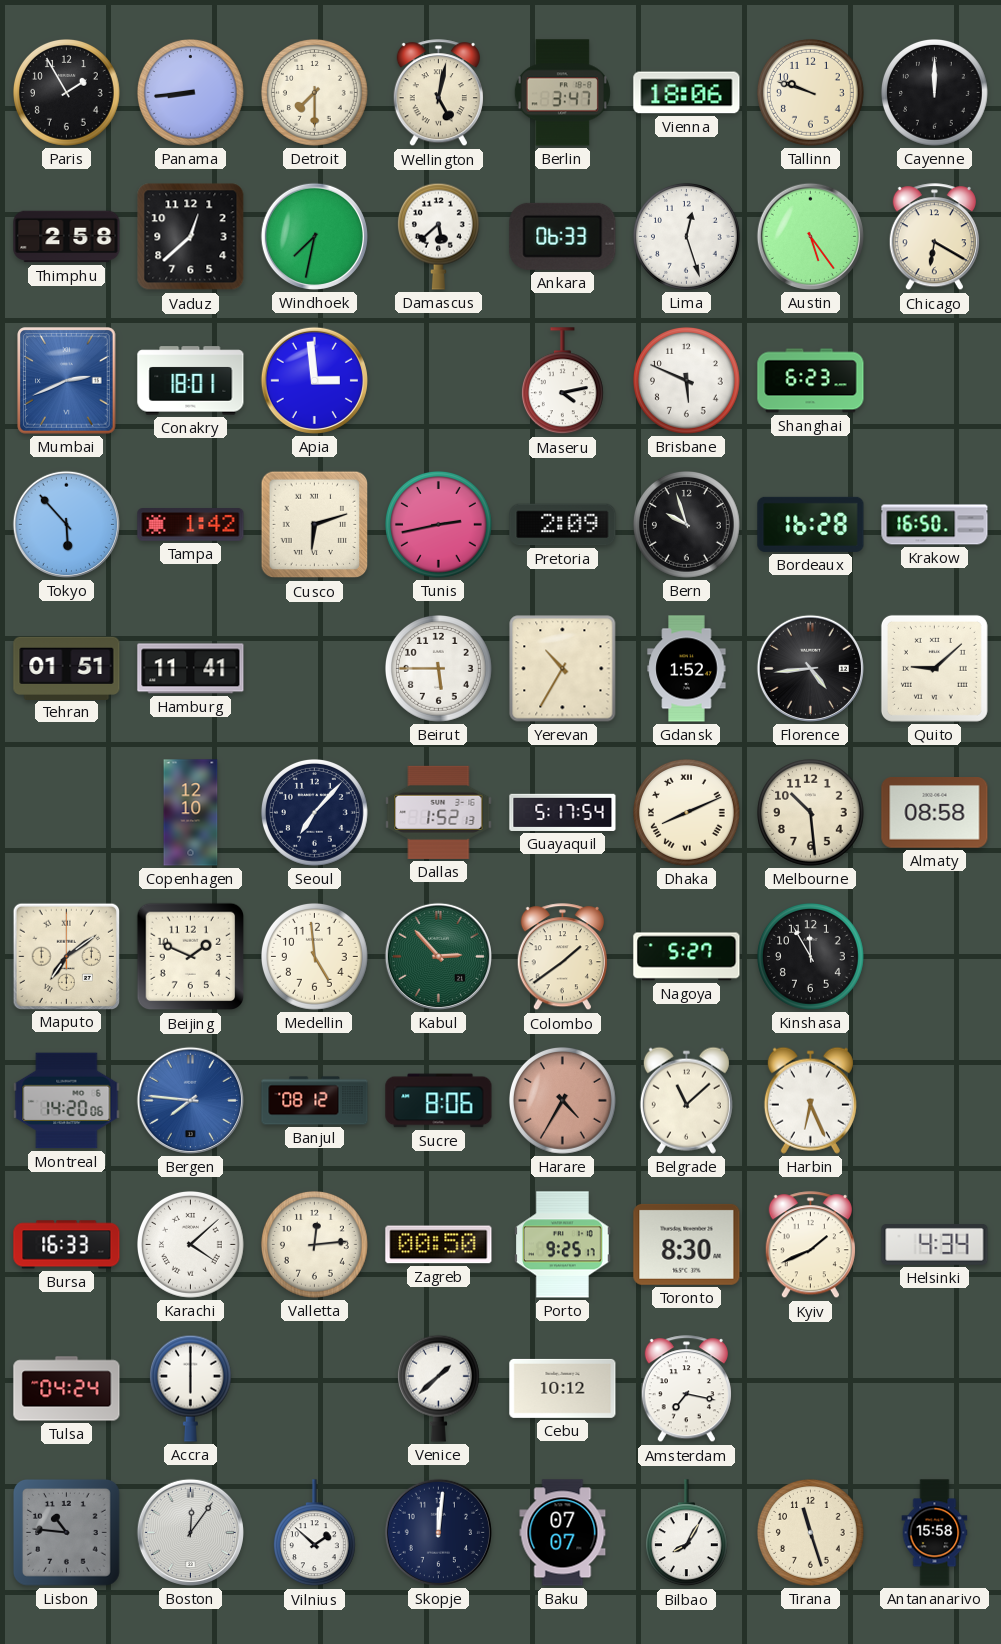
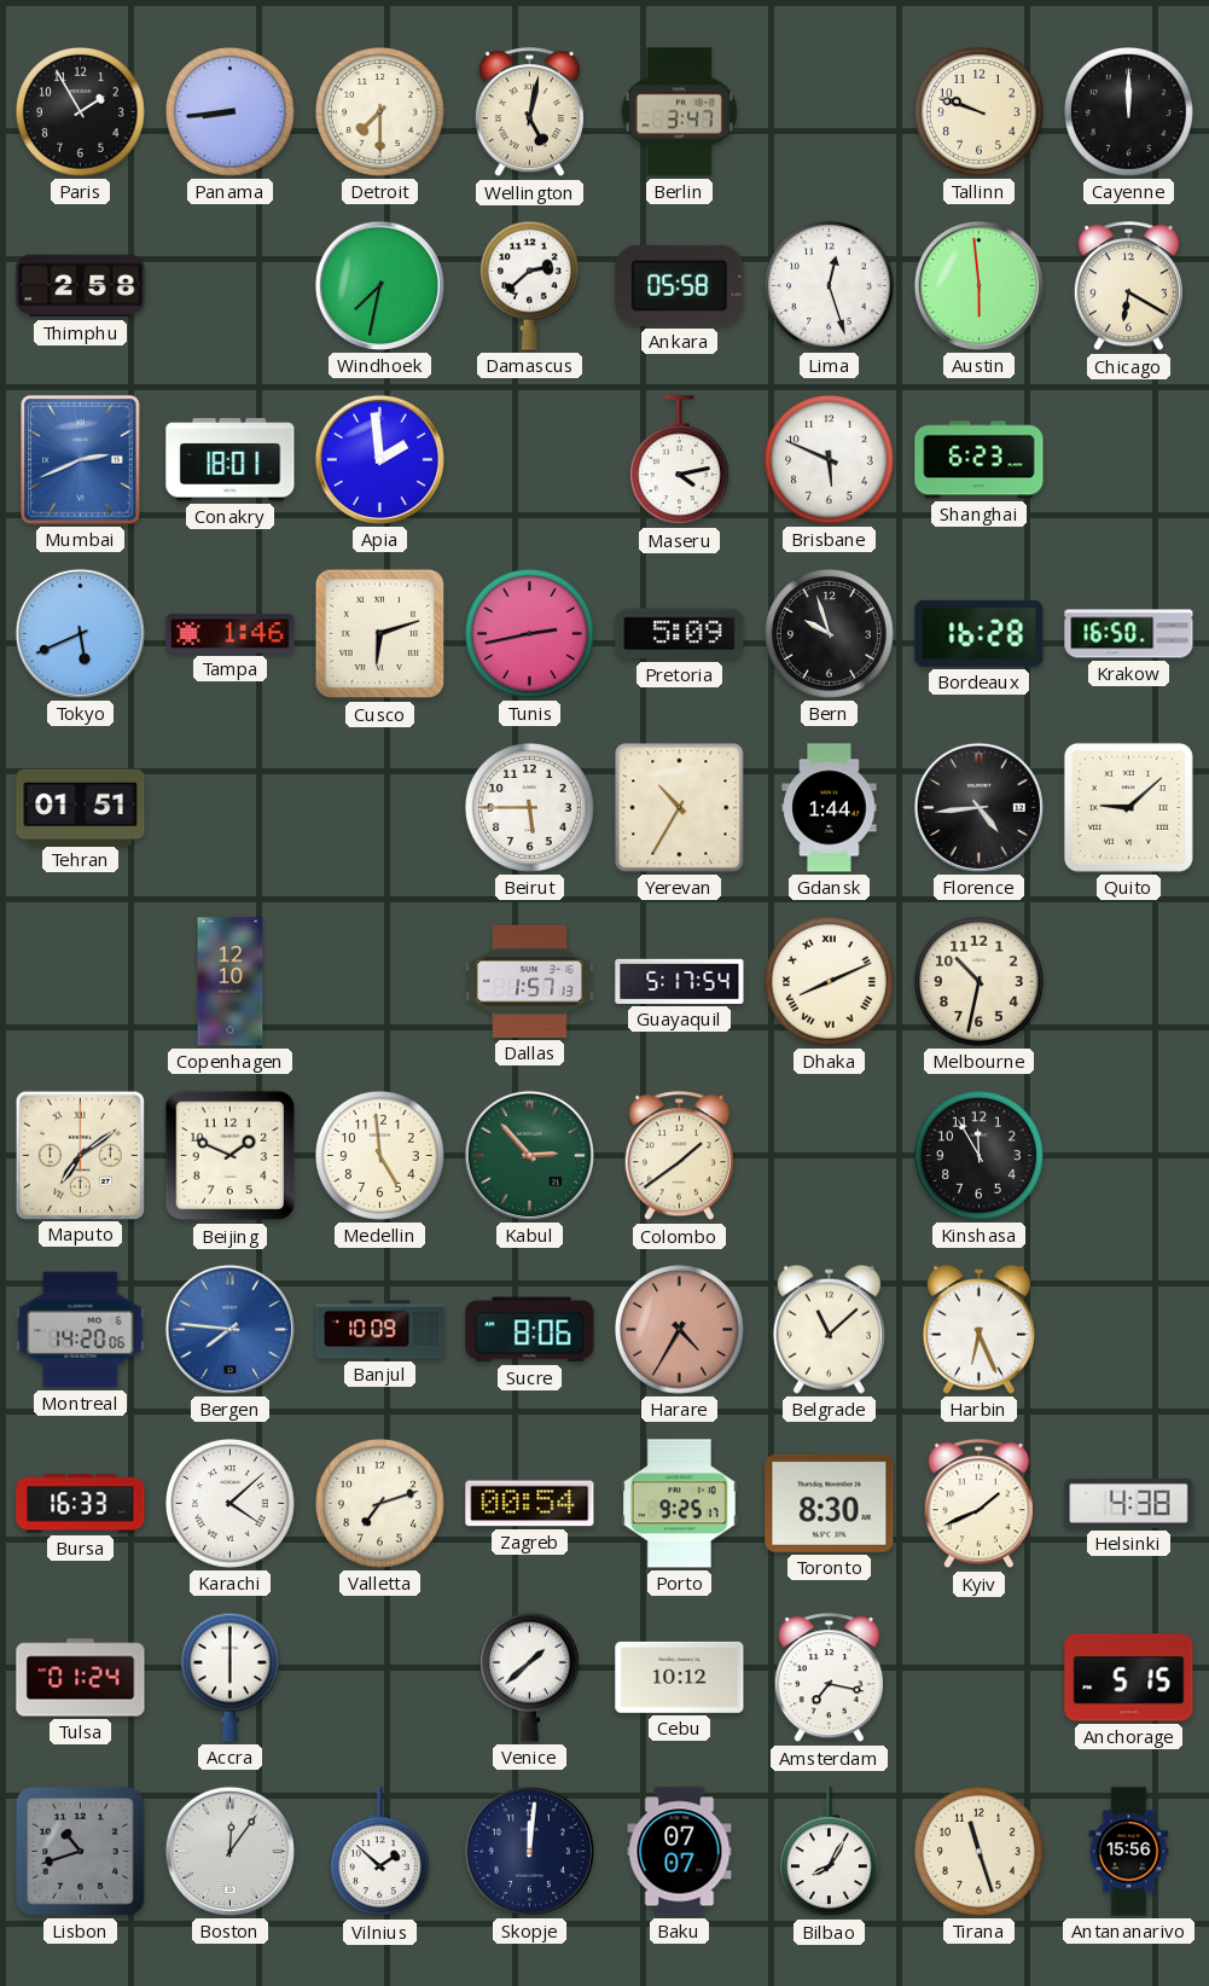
Vienna: 18:06 -> none (687, 93)
Vaduz: 12:38 -> none (191, 237)
Damascus: 5:38 -> 2:38 (529, 285)
Ankara: 06:33 -> 05:58 (680, 285)
Austin: 5:24 -> 5:59 (978, 285)
Apia: 2:59 -> 1:59 (379, 459)
Tokyo: 5:53 -> 5:41 (80, 633)
Tampa: 1:42 -> 1:46 (231, 634)
Pretoria: 2:09 -> 5:09 (680, 634)
Hamburg: 11:41 -> none (191, 669)
Gdansk: 1:52 -> 1:44 (830, 808)
Seoul: 7:07 -> none (315, 813)
Dallas: 1:52 -> 1:57 (530, 981)
Melbourne: 10:29 -> 10:32 (980, 982)
Almaty: 08:58 -> none (935, 813)
Nagoya: 5:27 -> none (687, 957)
Banjul: 08:12 -> 10:09 (380, 1330)
Valletta: 12:14 -> 7:12 (380, 1504)
Zagreb: 00:50 -> 00:54 (530, 1504)
Helsinki: 4:34 -> 4:38 (1129, 1504)
Tulsa: 04:24 -> 01:24 (81, 1678)
Anchorage: none -> 5:15 (1129, 1678)
Lisbon: 10:46 -> 10:42 (80, 1851)
Antananarivo: 15:58 -> 15:56 (1129, 1852)
